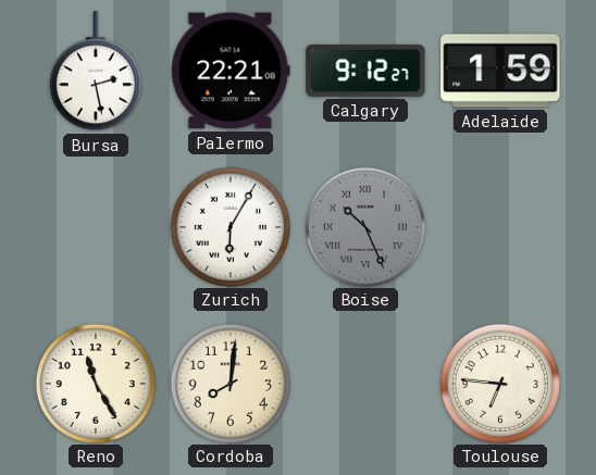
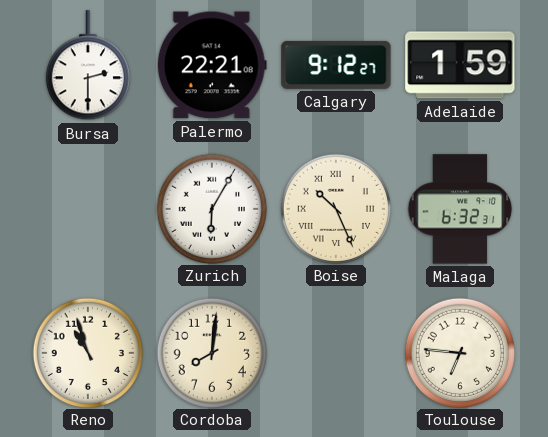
Bursa: 2:28 -> 2:30 (88, 66)
Boise dial: grey -> cream (335, 208)
Malaga: none -> 6:32 (460, 209)
Reno: 11:25 -> 10:57 (87, 352)
